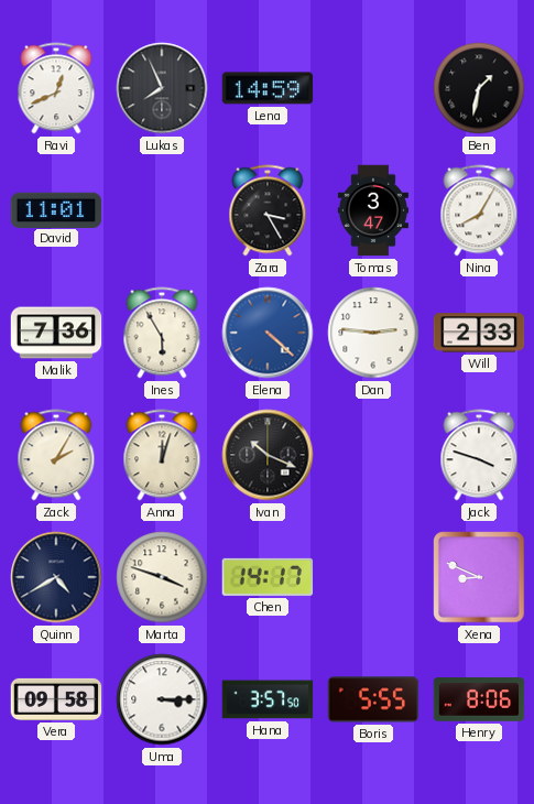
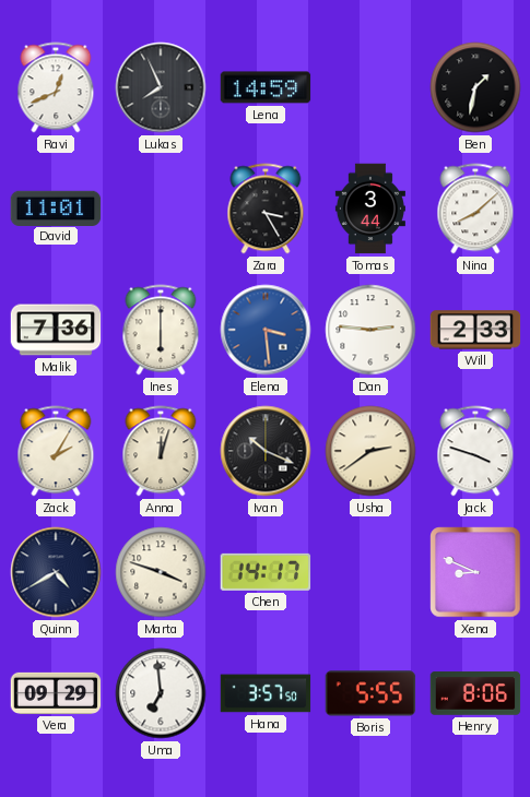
Tomas: 3:47 -> 3:44 (370, 209)
Nina: 8:05 -> 8:08 (475, 209)
Ines: 5:55 -> 6:00 (161, 330)
Elena: 4:22 -> 3:29 (266, 330)
Usha: none -> 2:39 (370, 451)
Vera: 09:58 -> 09:29 (56, 693)
Uma: 3:15 -> 6:59 (161, 693)
